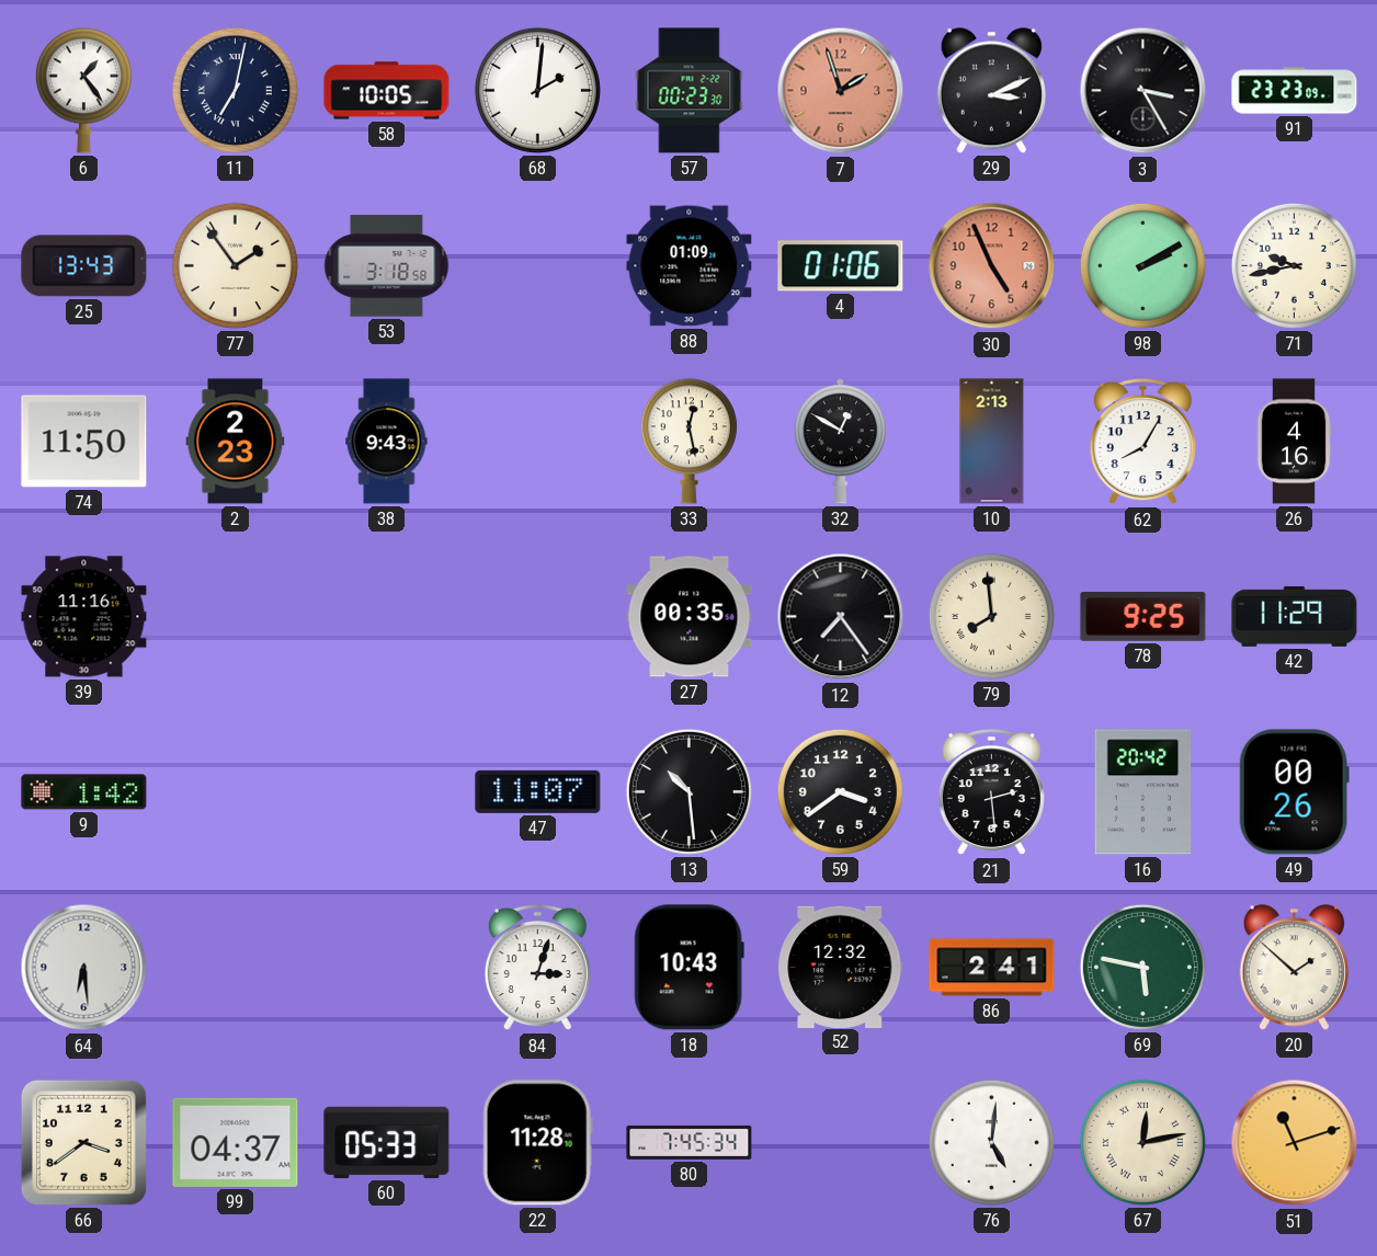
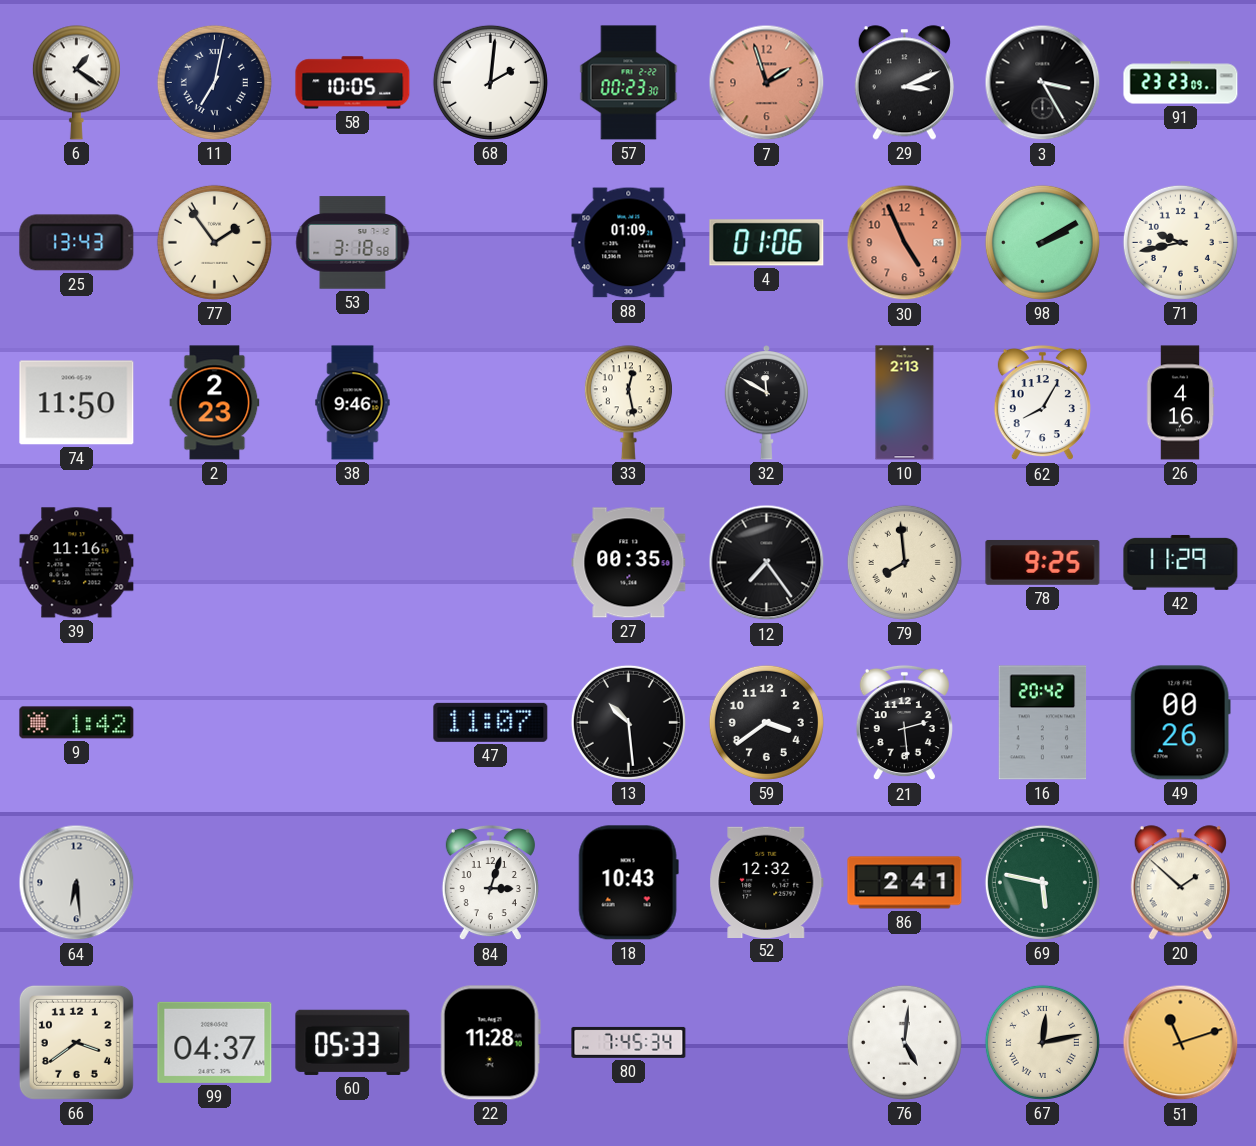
6: 1:24 -> 1:21 (76, 83)
38: 9:43 -> 9:46 (353, 403)
32: 12:50 -> 11:50 (766, 403)
